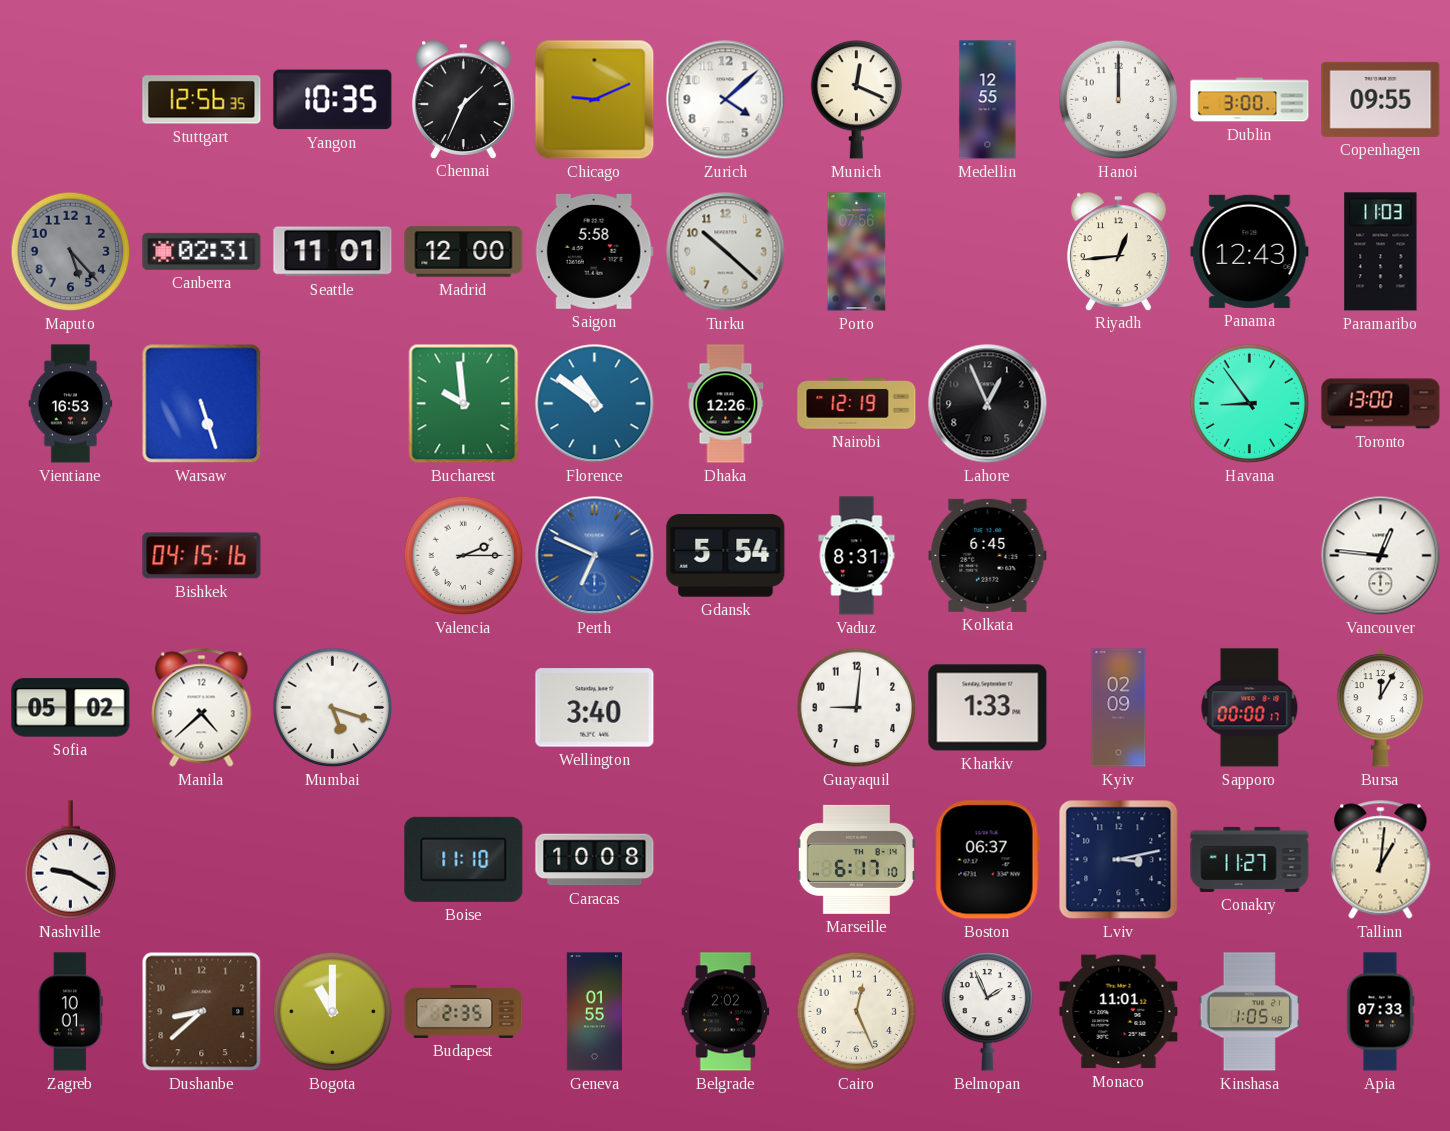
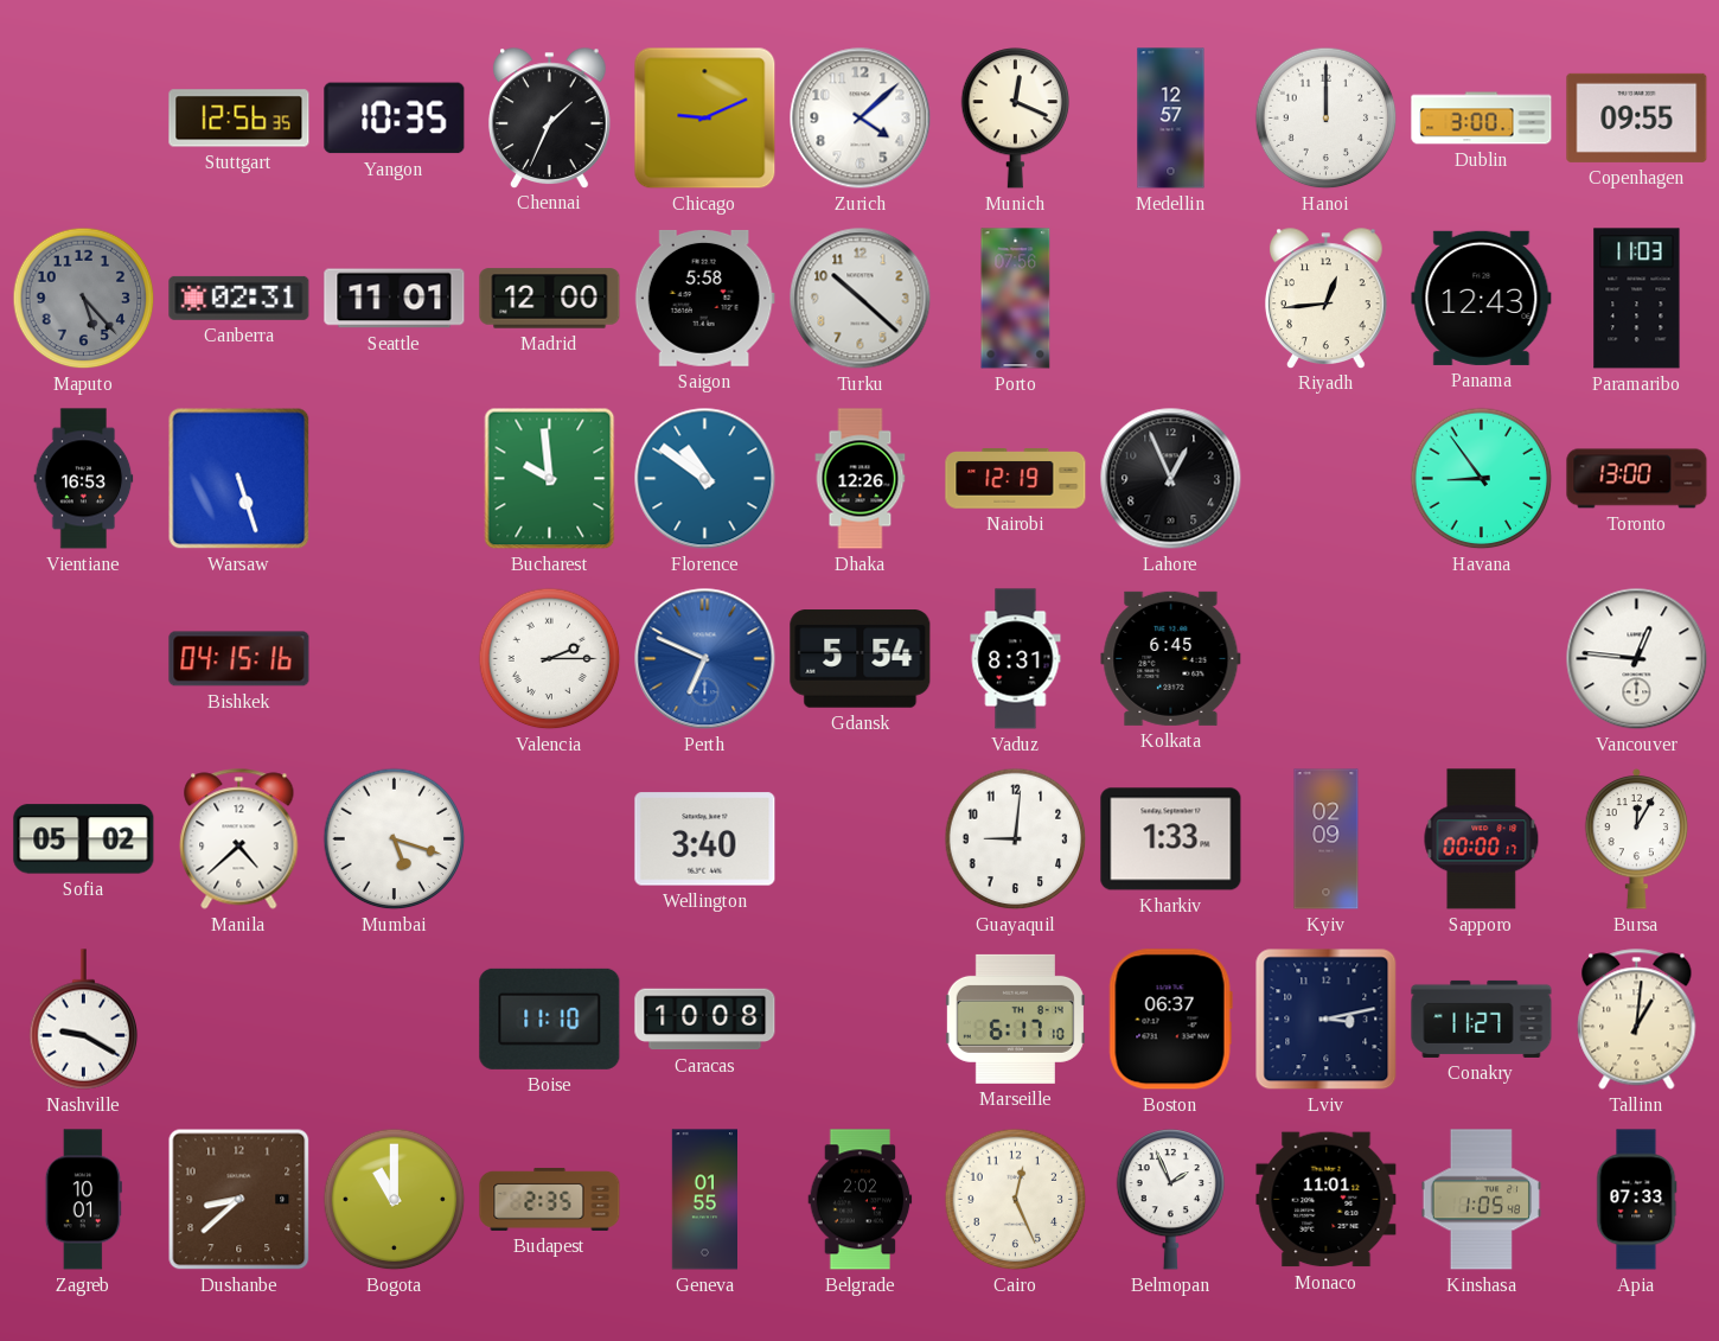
Medellin: 12:55 -> 12:57 (1171, 119)
